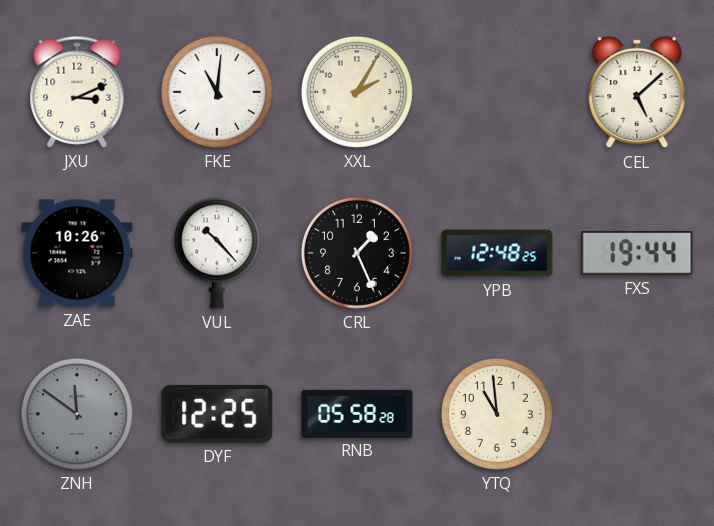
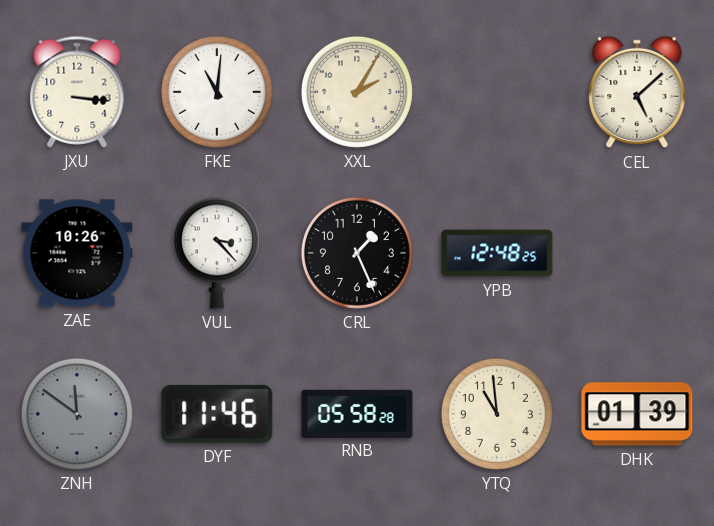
JXU: 3:11 -> 3:16 (77, 92)
VUL: 10:23 -> 3:23 (217, 253)
FXS: 19:44 -> none (637, 253)
DYF: 12:25 -> 11:46 (217, 414)
DHK: none -> 01:39 (637, 414)
